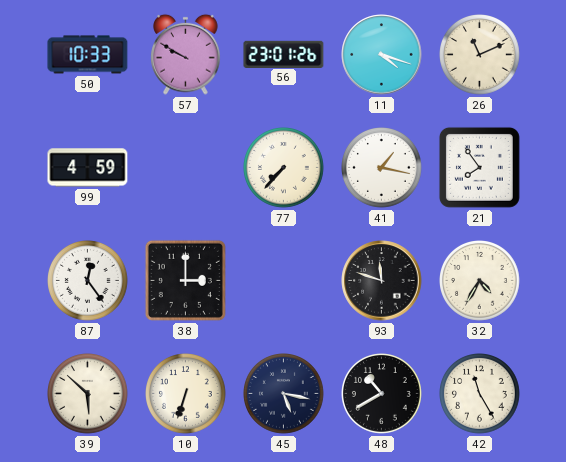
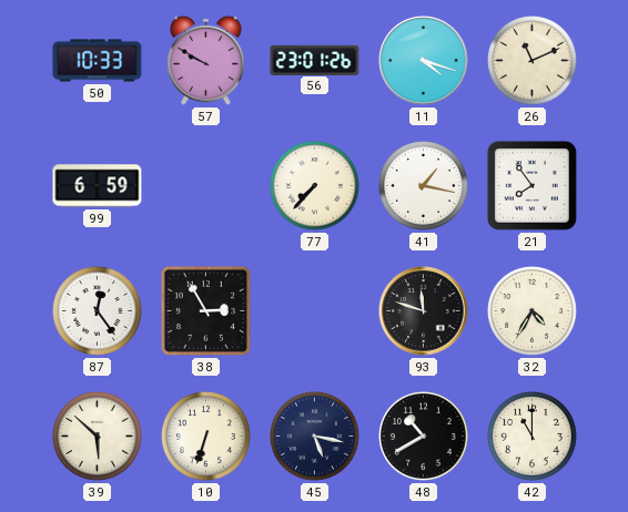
99: 4:59 -> 6:59 (98, 186)
38: 3:00 -> 2:55 (205, 310)
42: 11:25 -> 11:00 (533, 437)
